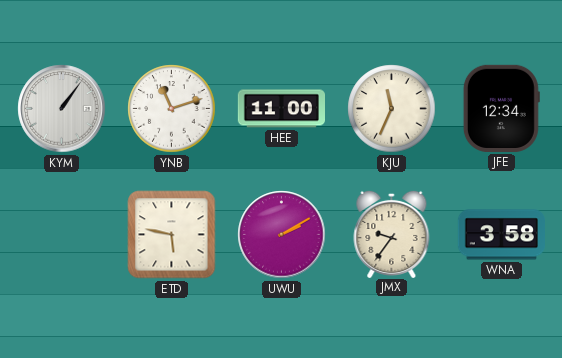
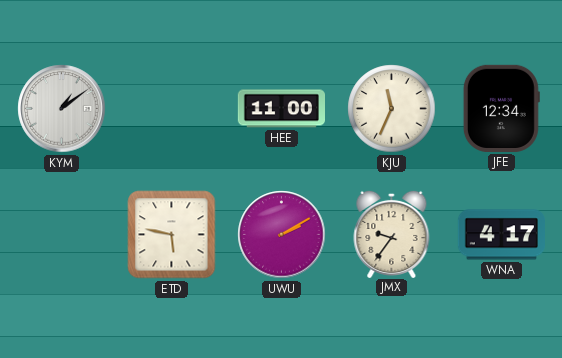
KYM: 1:06 -> 1:09 (62, 109)
YNB: 11:12 -> none (172, 109)
WNA: 3:58 -> 4:17 (501, 235)
